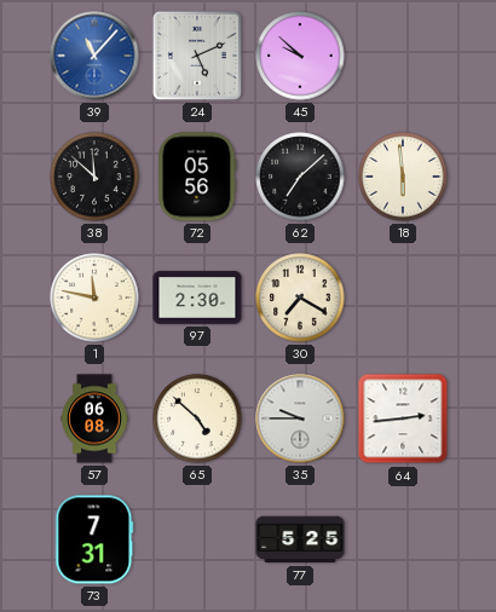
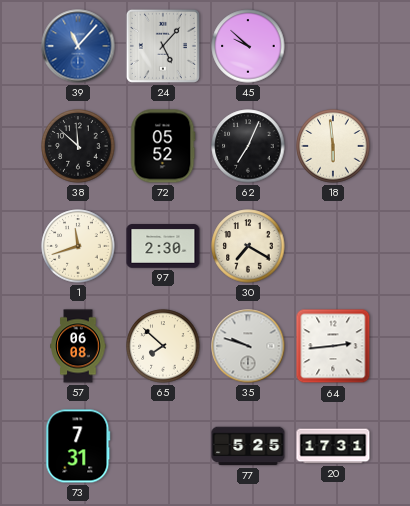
24: 5:11 -> 5:07 (163, 46)
72: 05:56 -> 05:52 (163, 146)
62: 7:08 -> 7:04 (248, 146)
1: 11:47 -> 11:42 (78, 246)
65: 4:52 -> 7:52 (163, 346)
35: 9:45 -> 9:48 (248, 346)
20: none -> 17:31 (333, 446)
